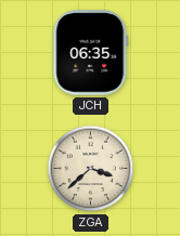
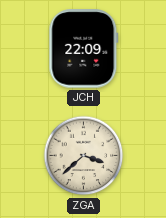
JCH: 06:35 -> 22:09 (84, 49)
